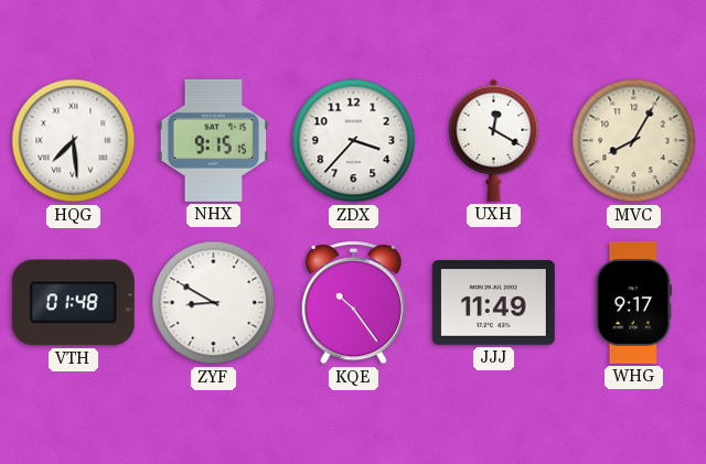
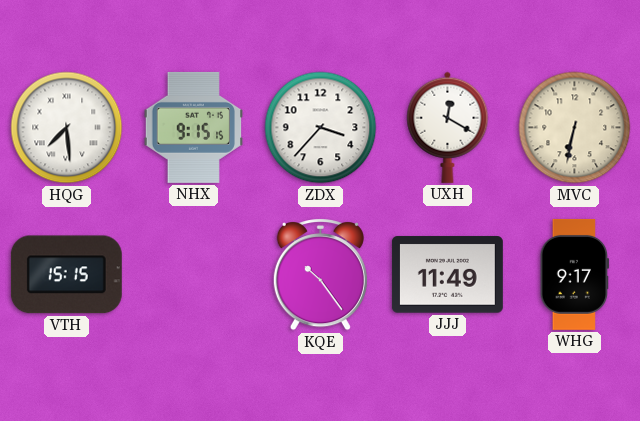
MVC: 8:05 -> 6:32 (575, 128)
VTH: 01:48 -> 15:15 (66, 275)
ZYF: 8:50 -> none (214, 303)
